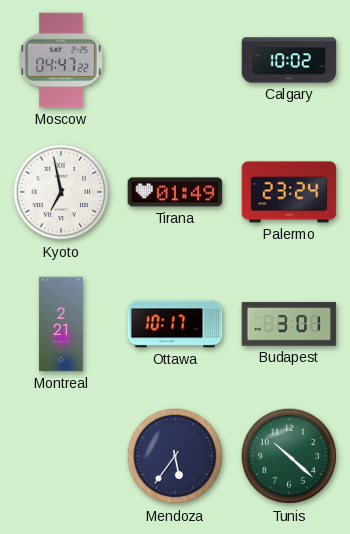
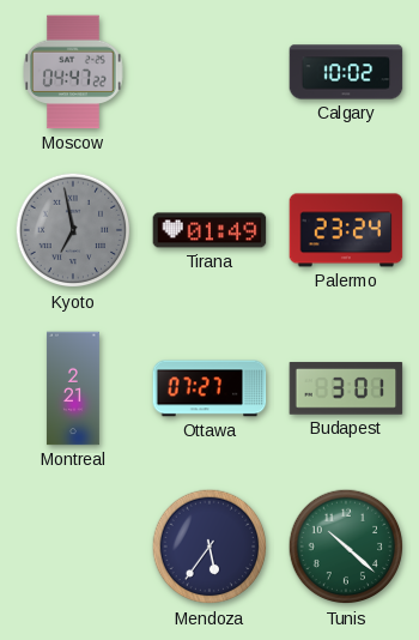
Kyoto dial: white -> grey (73, 230)
Ottawa: 10:17 -> 07:27 (209, 388)
